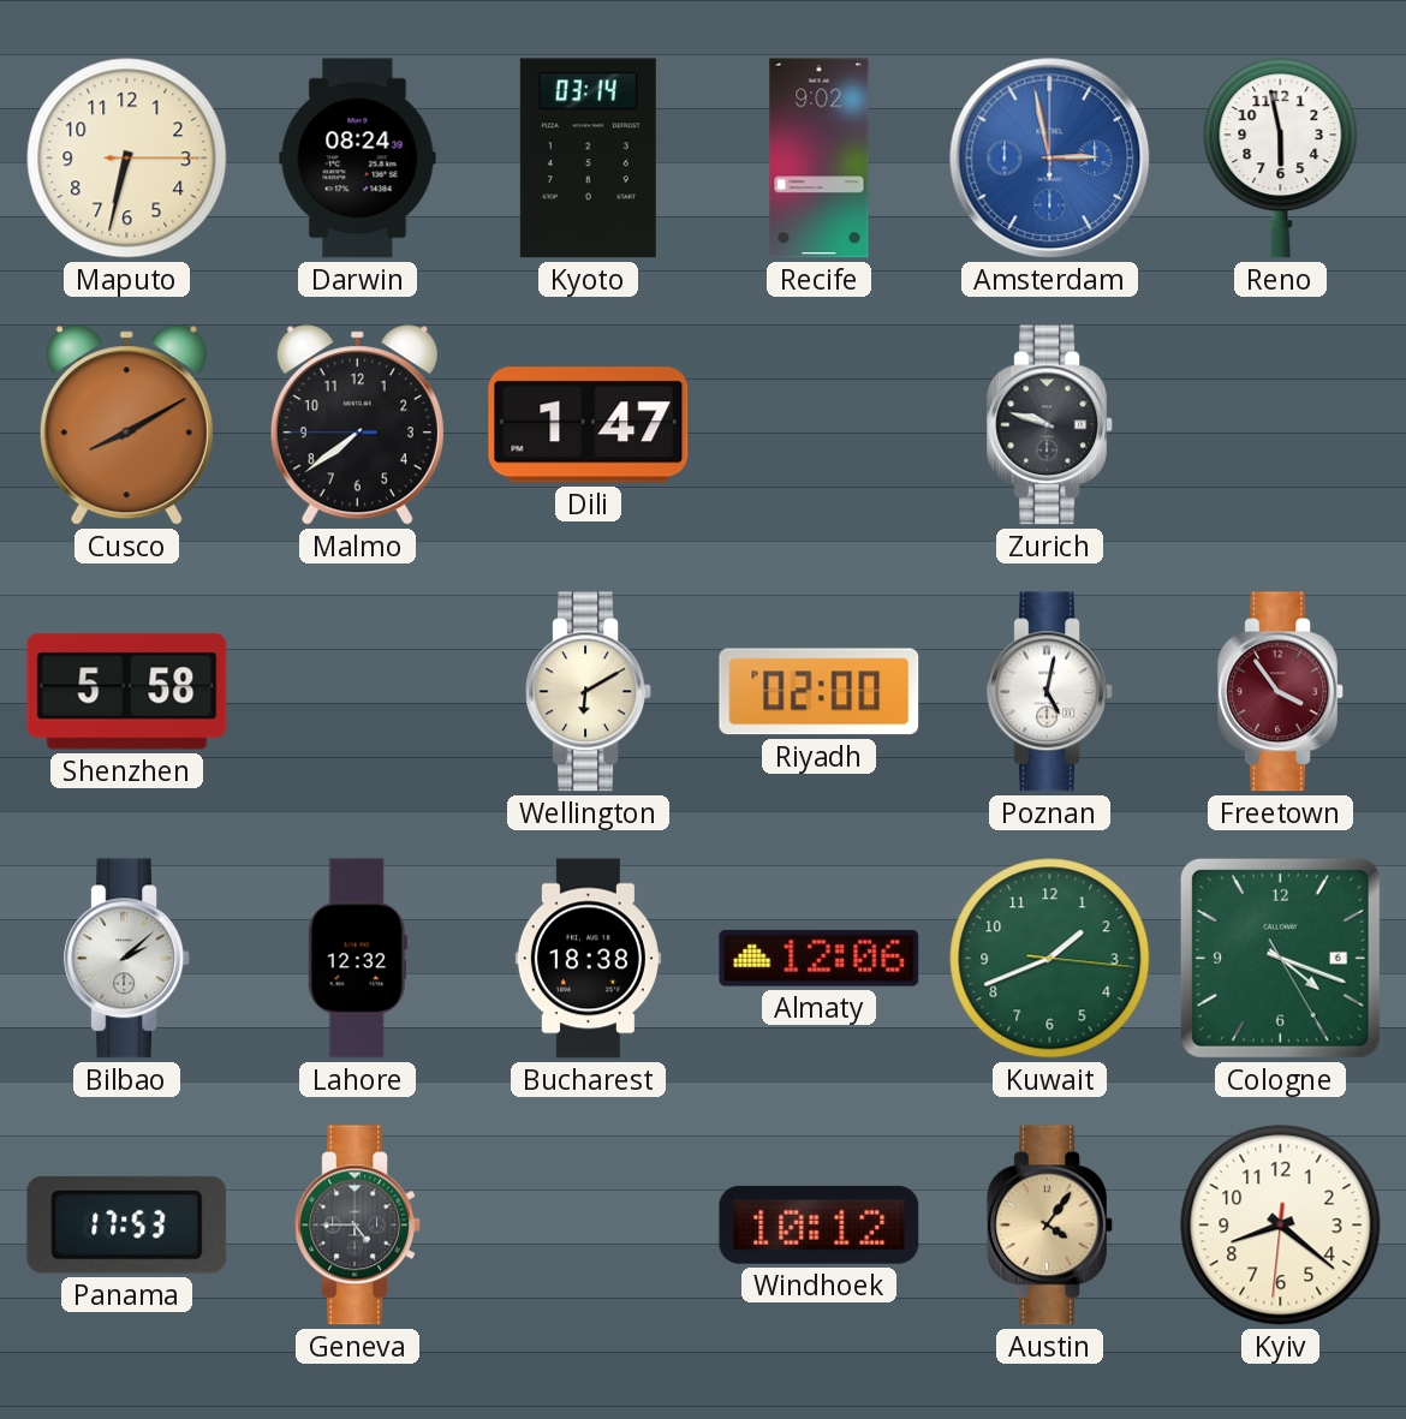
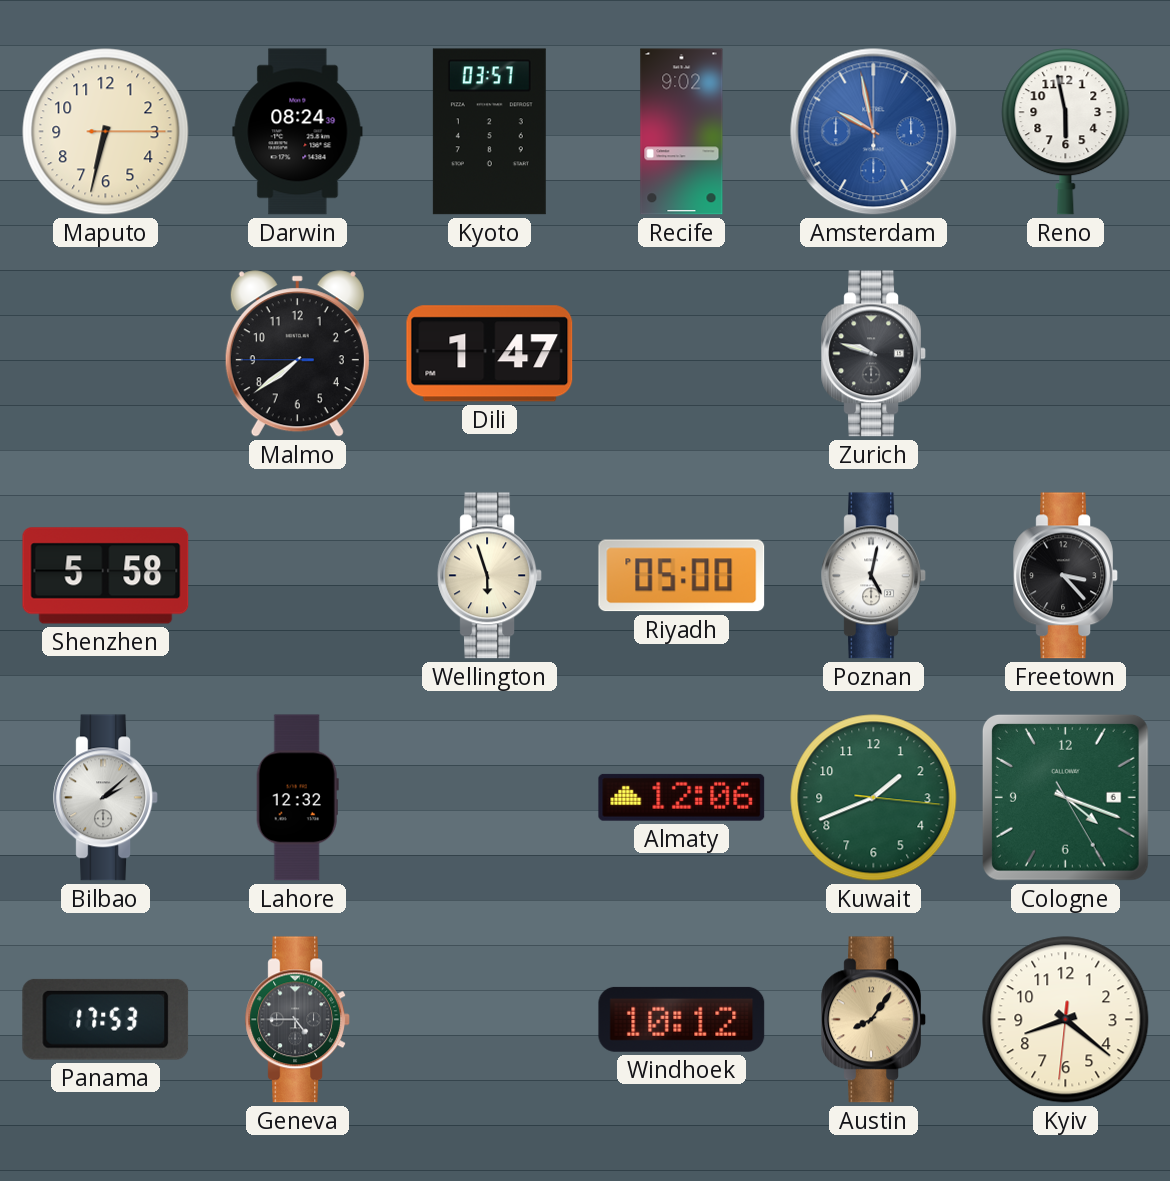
Kyoto: 03:14 -> 03:57 (489, 132)
Amsterdam: 2:58 -> 9:58 (874, 132)
Cusco: 8:10 -> none (126, 425)
Wellington: 6:10 -> 5:57 (489, 576)
Riyadh: 02:00 -> 05:00 (682, 576)
Freetown: 3:54 -> 3:23 (1065, 576)
Freetown dial: burgundy -> black (1065, 576)
Bucharest: 18:38 -> none (588, 959)
Austin: 4:06 -> 8:06 (873, 1020)
